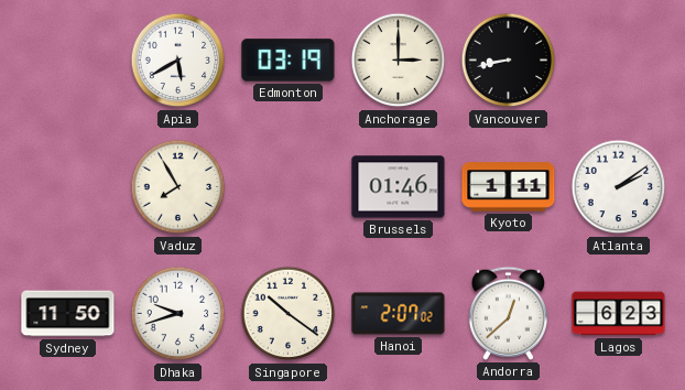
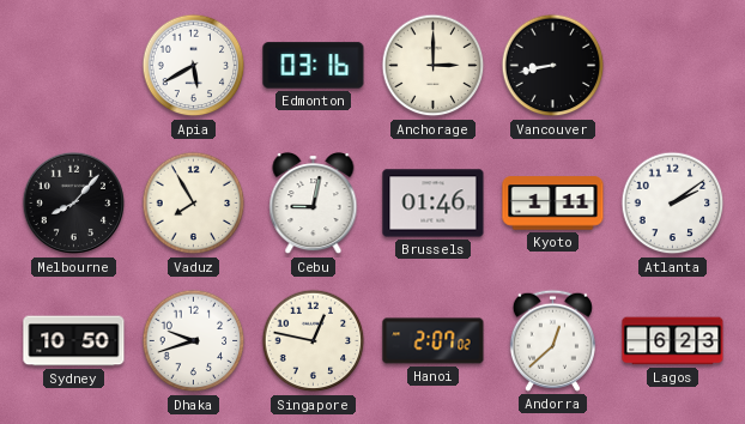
Edmonton: 03:19 -> 03:16 (314, 66)
Melbourne: none -> 8:07 (74, 204)
Cebu: none -> 9:02 (314, 205)
Sydney: 11:50 -> 10:50 (74, 341)
Singapore: 10:21 -> 12:47 (314, 341)
